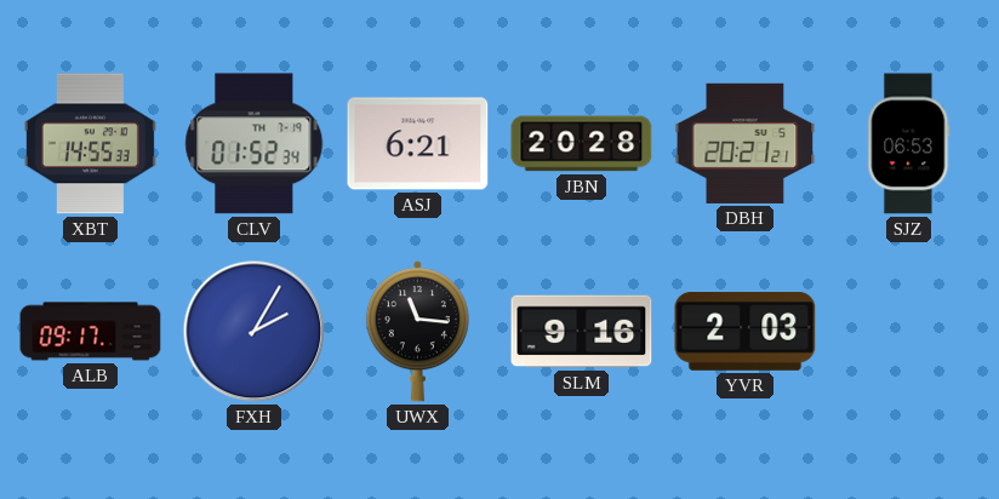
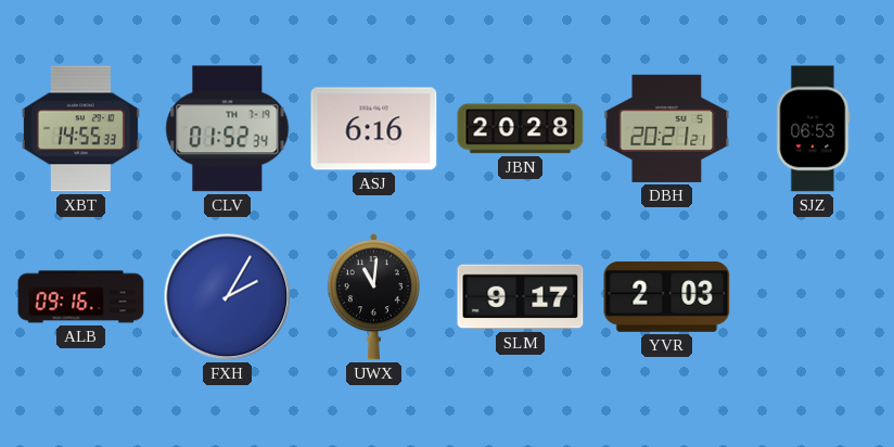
ASJ: 6:21 -> 6:16 (374, 129)
ALB: 09:17 -> 09:16 (81, 297)
UWX: 11:16 -> 11:01 (373, 297)
SLM: 9:16 -> 9:17 (521, 297)
